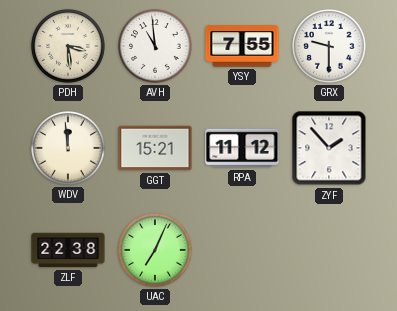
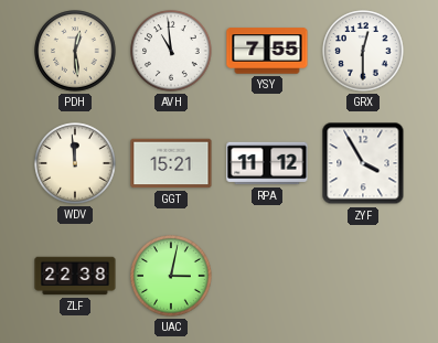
PDH: 3:29 -> 12:29 (75, 51)
GRX: 9:30 -> 12:30 (363, 51)
ZYF: 1:53 -> 3:55 (363, 163)
UAC: 7:04 -> 3:02 (171, 276)
